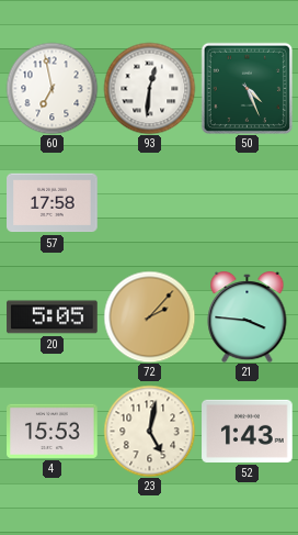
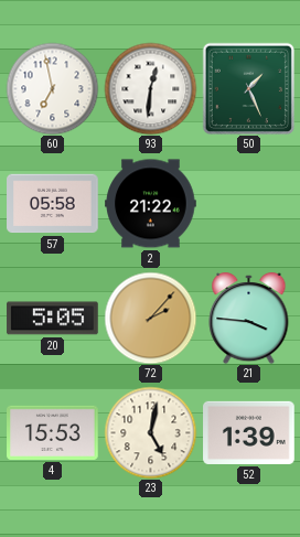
50: 4:26 -> 1:26 (248, 88)
57: 17:58 -> 05:58 (53, 204)
2: none -> 21:22 (151, 204)
52: 1:43 -> 1:39 (249, 432)
